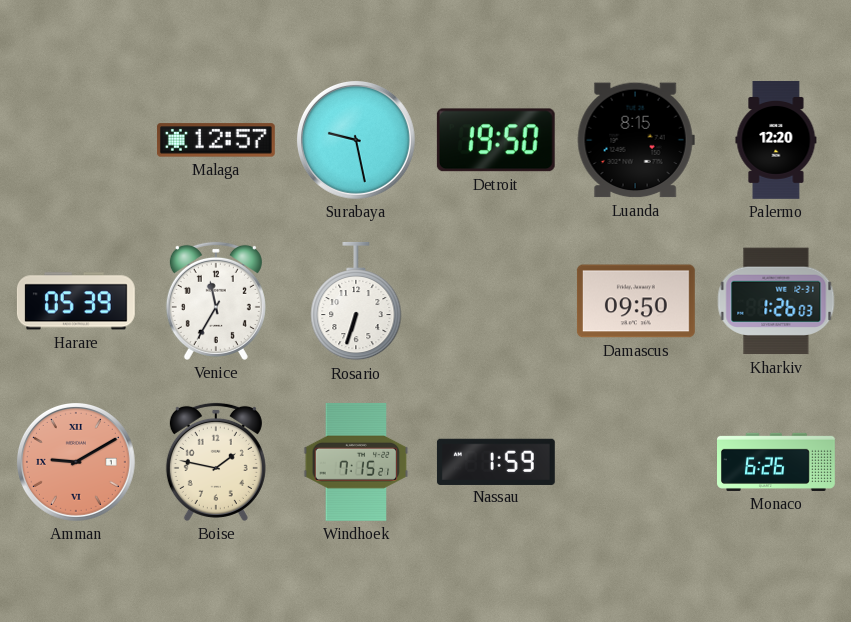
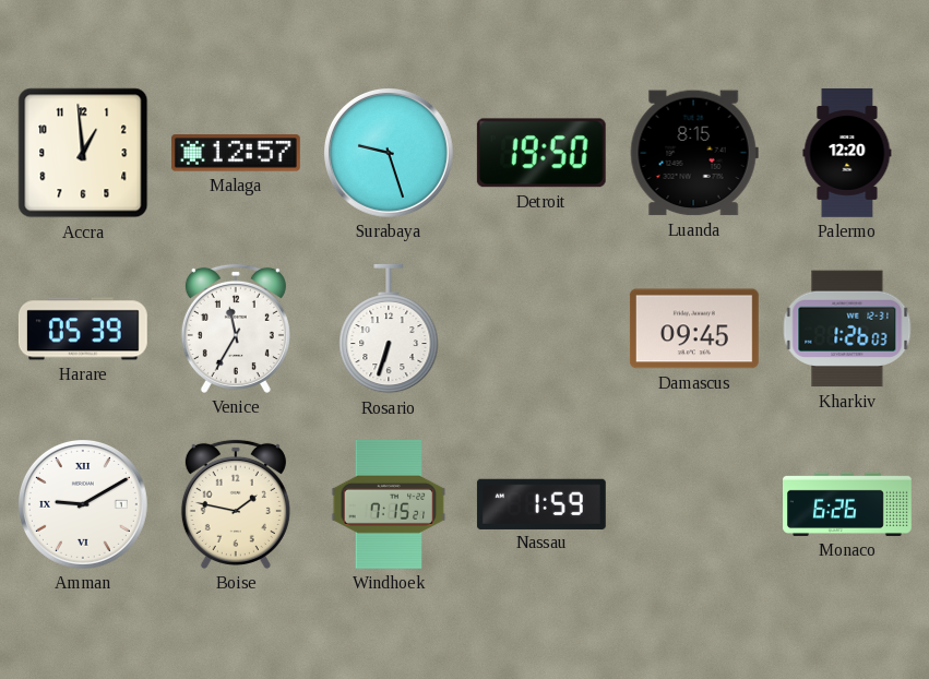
Accra: none -> 12:59 (83, 153)
Surabaya: 9:28 -> 9:27 (389, 153)
Damascus: 09:50 -> 09:45 (694, 329)
Amman dial: salmon -> white (83, 504)
